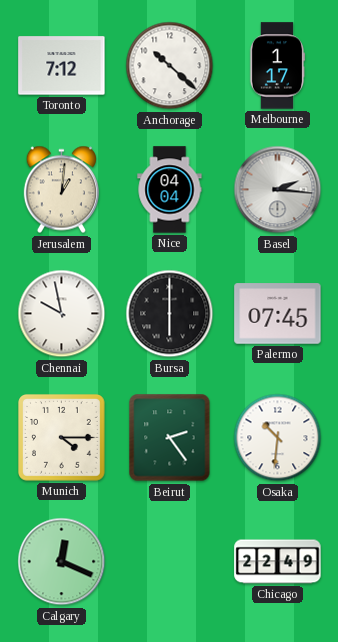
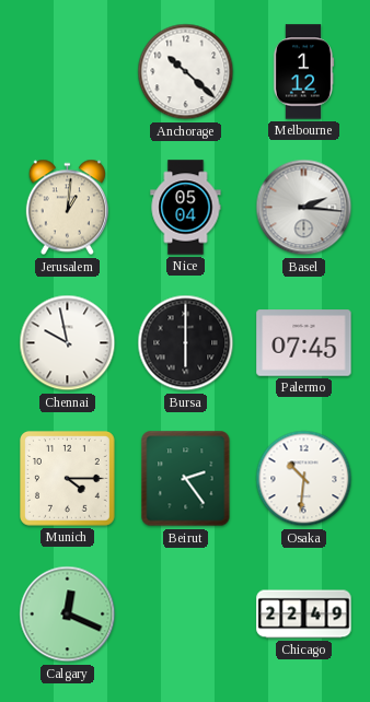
Toronto: 7:12 -> none (62, 66)
Melbourne: 1:17 -> 1:12 (303, 72)
Nice: 04:04 -> 05:04 (186, 208)
